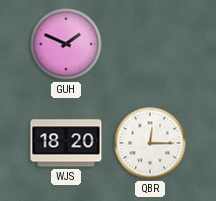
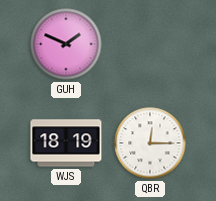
WJS: 18:20 -> 18:19 (66, 143)
